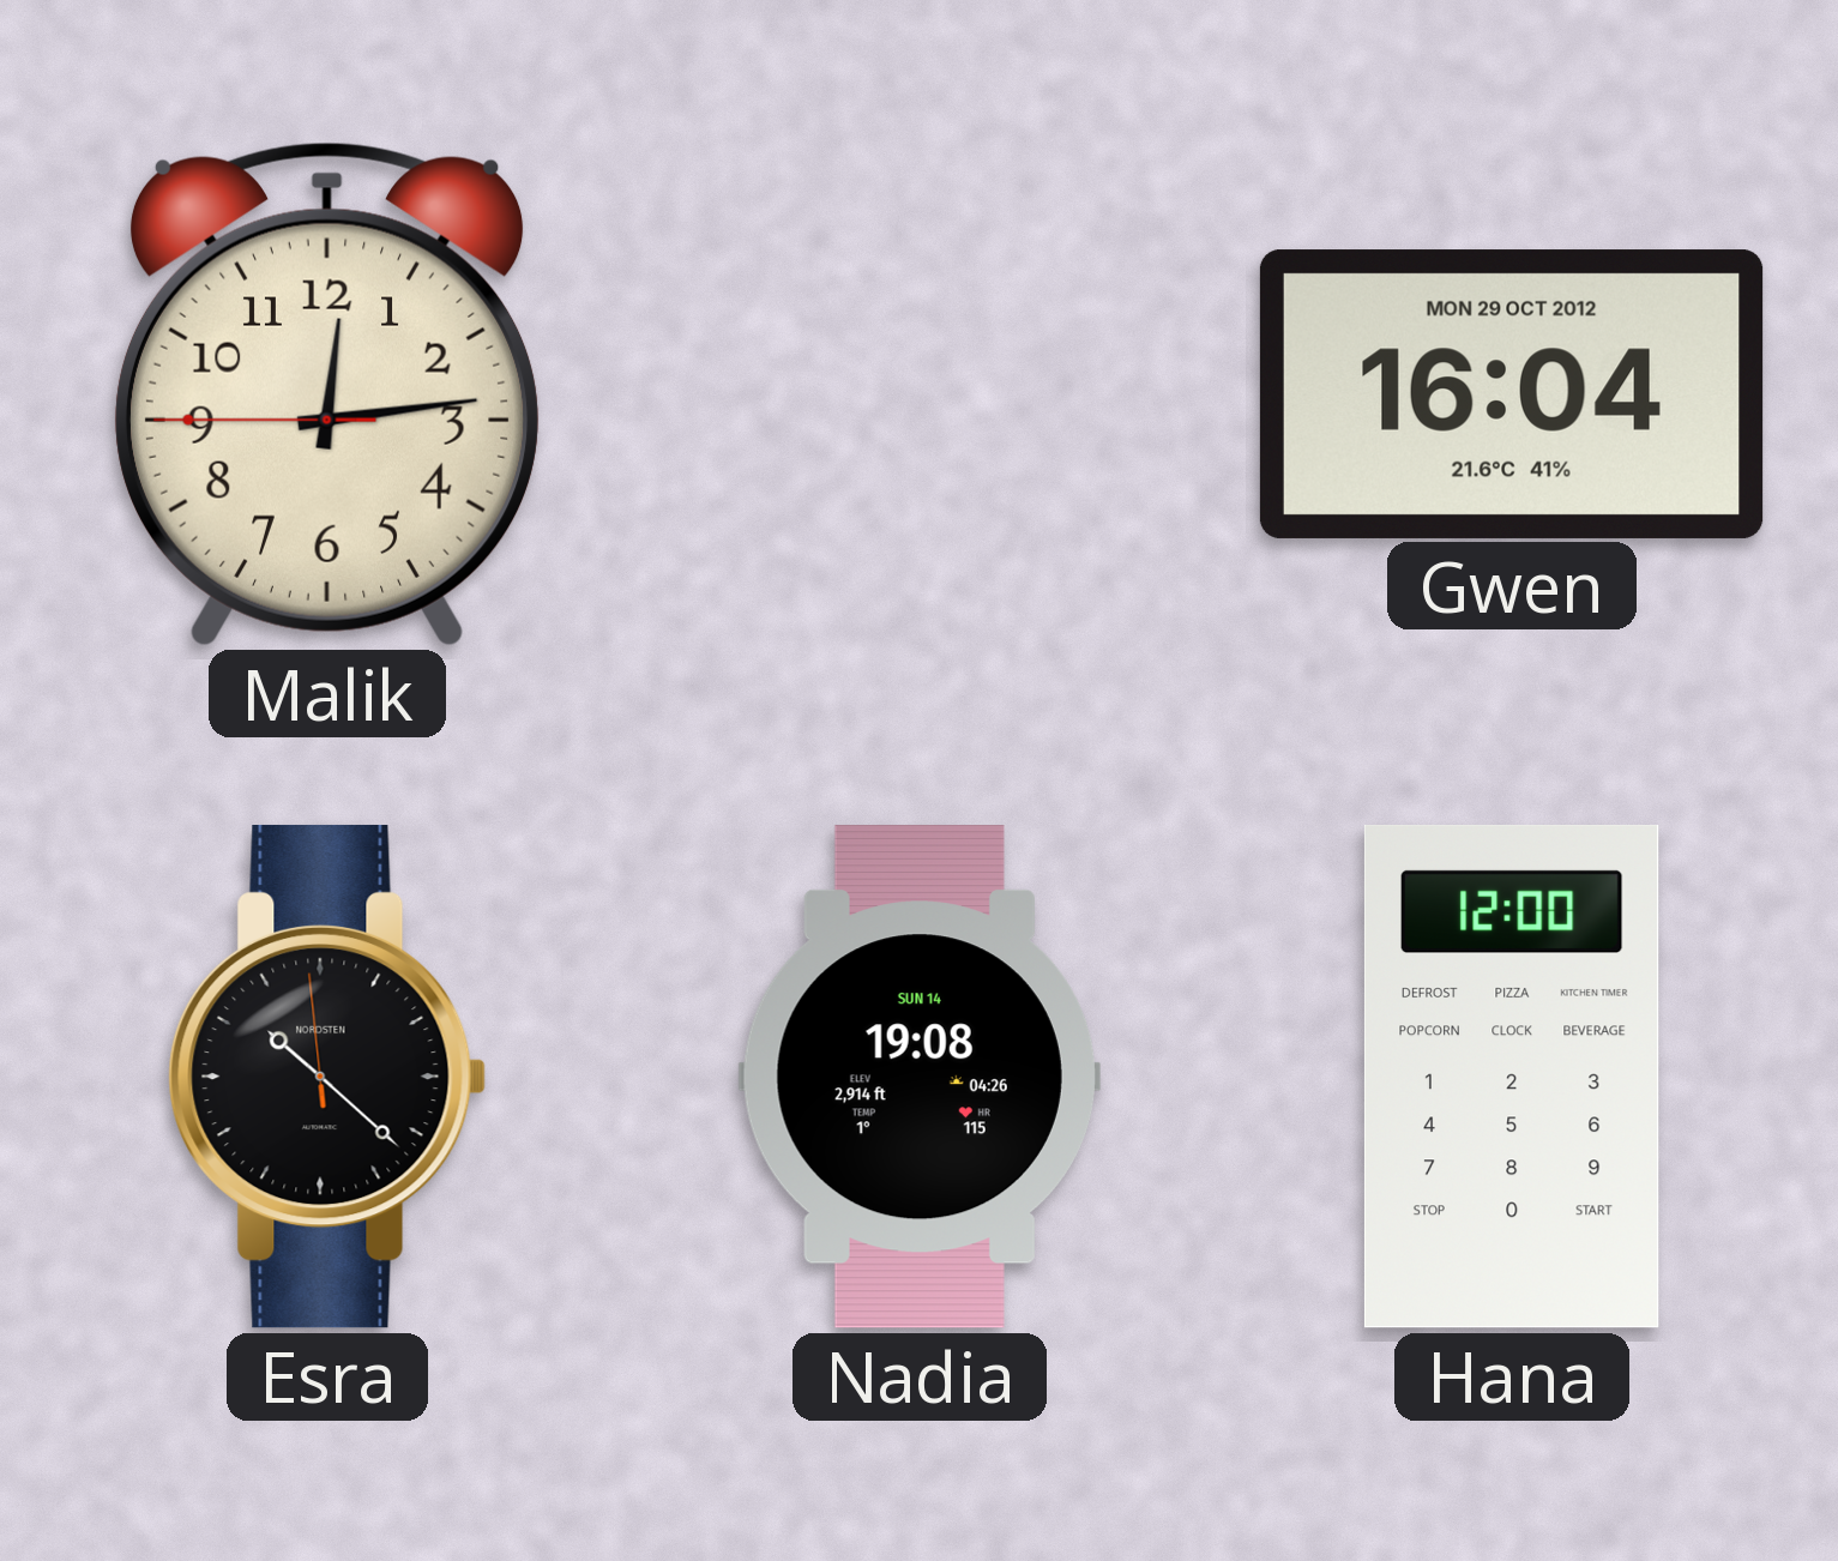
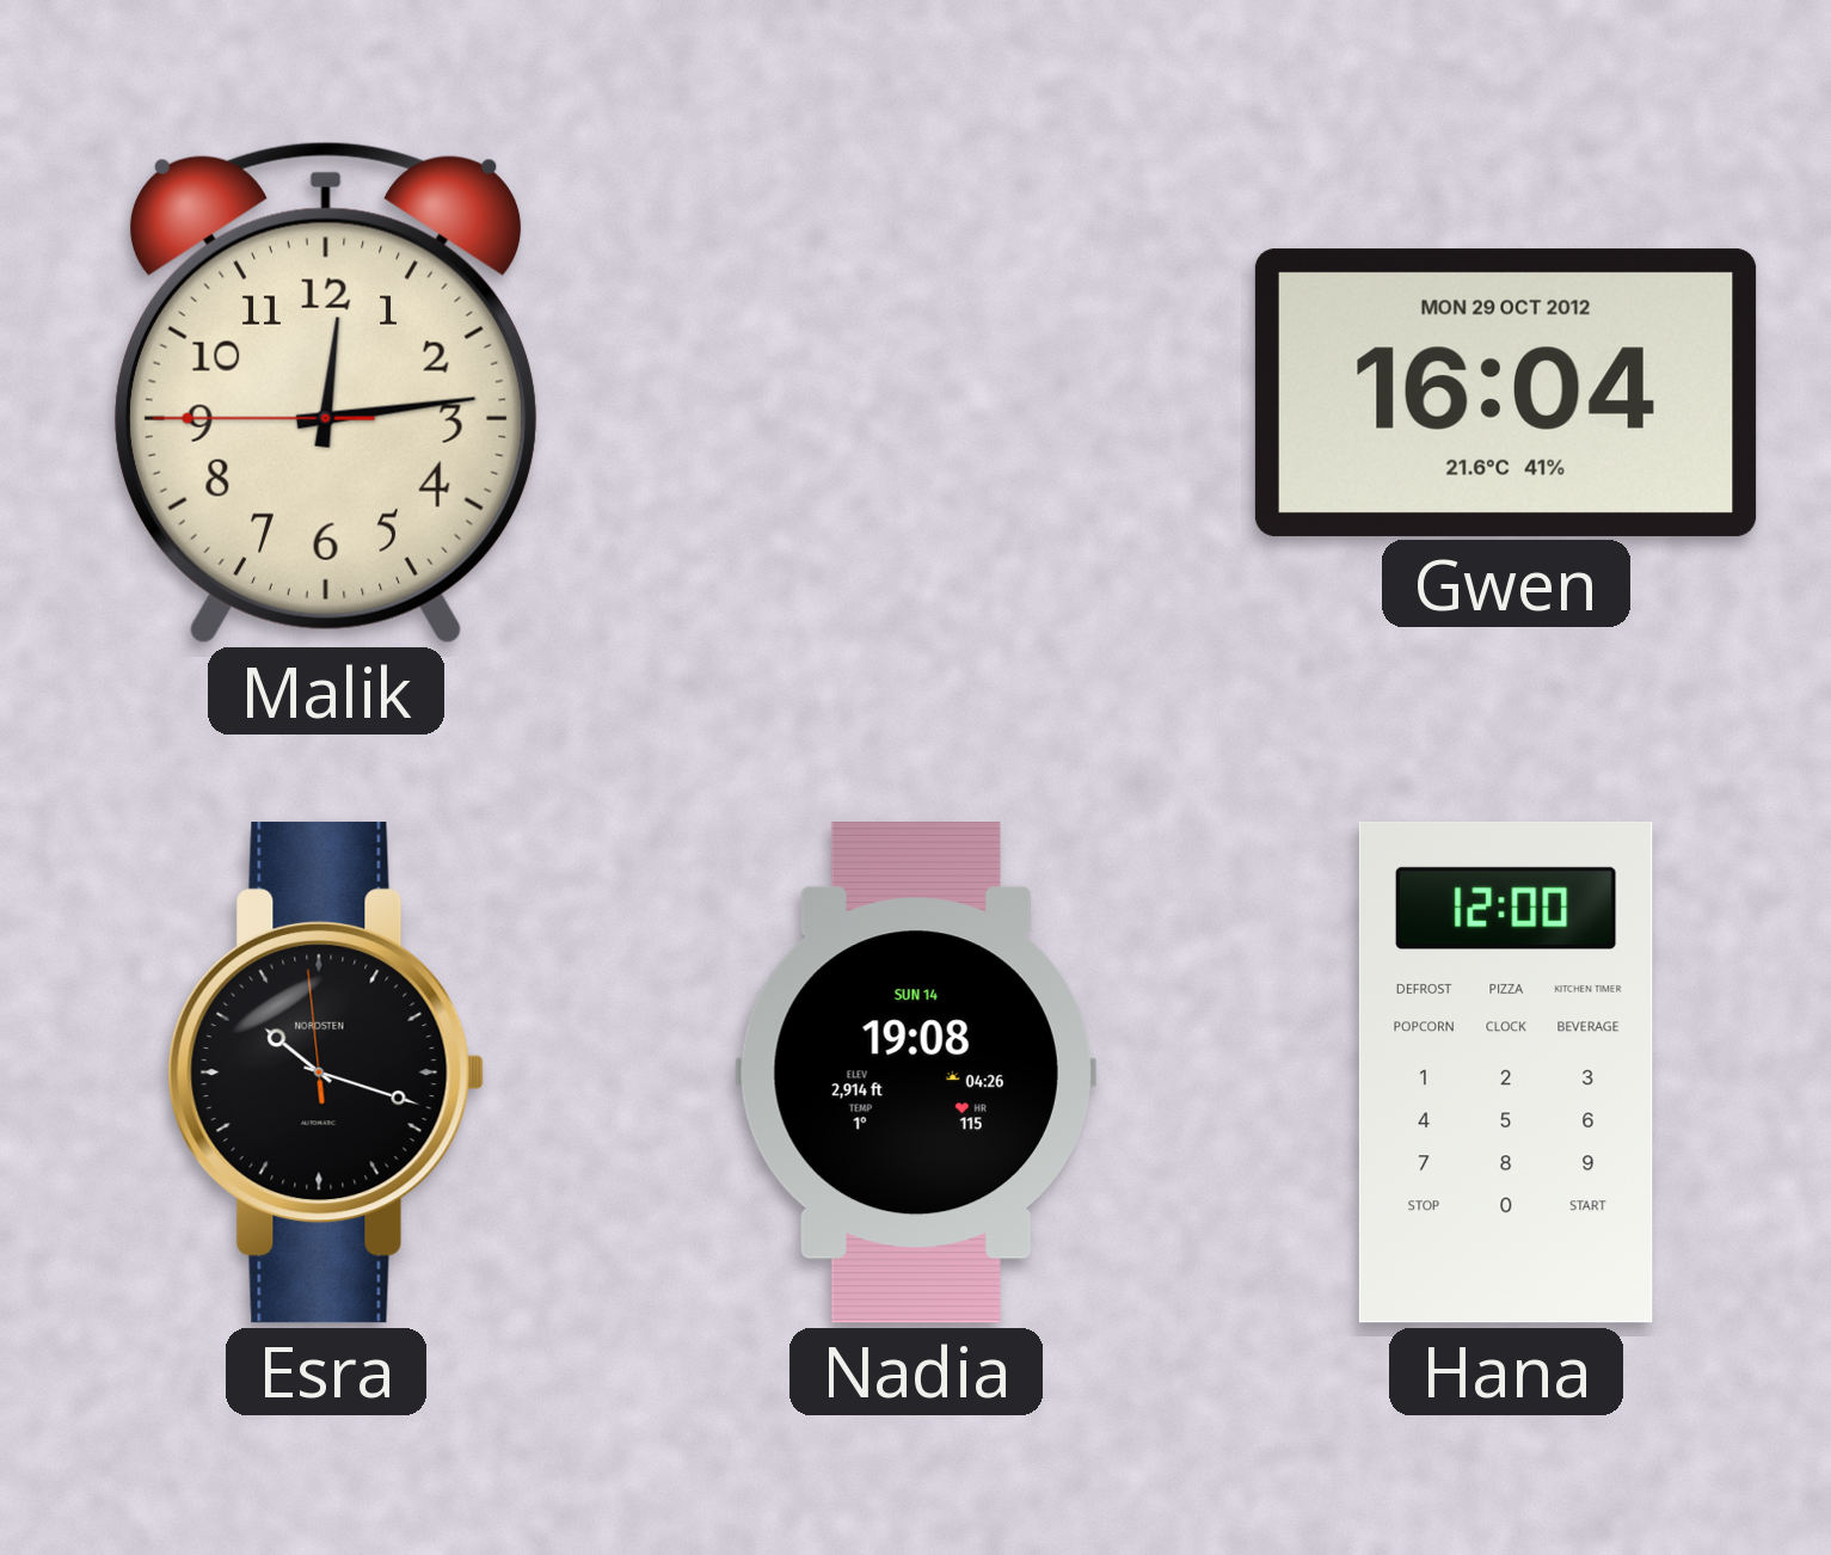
Esra: 10:21 -> 10:17 (326, 1072)
